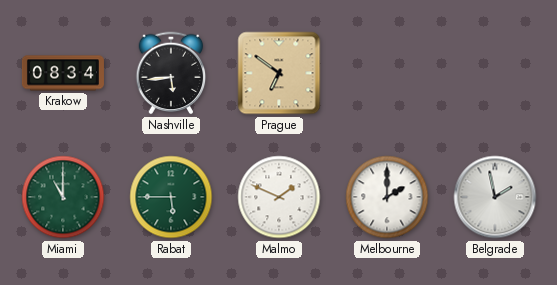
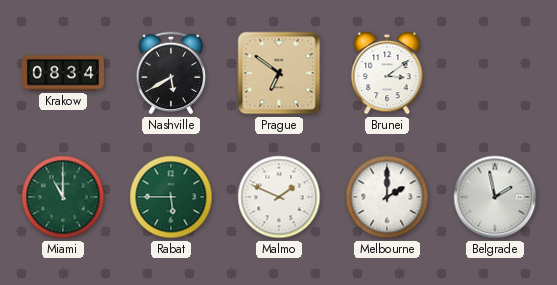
Nashville: 5:44 -> 5:40 (171, 73)
Brunei: none -> 3:09 (387, 74)
